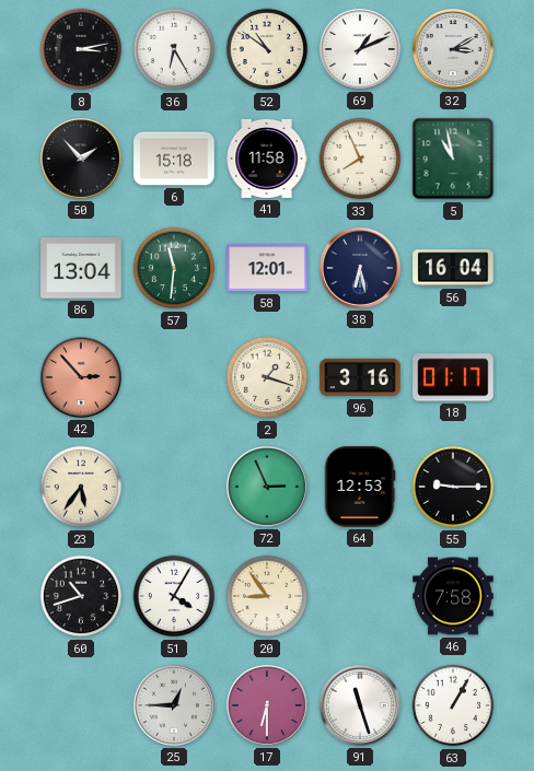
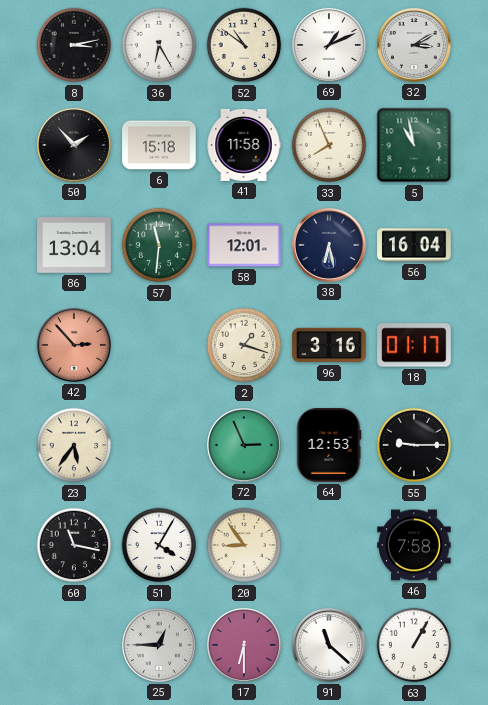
60: 10:42 -> 11:17 (74, 545)
91: 11:27 -> 11:22 (329, 645)
